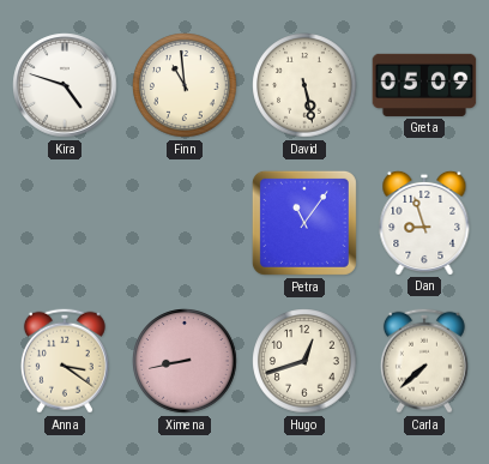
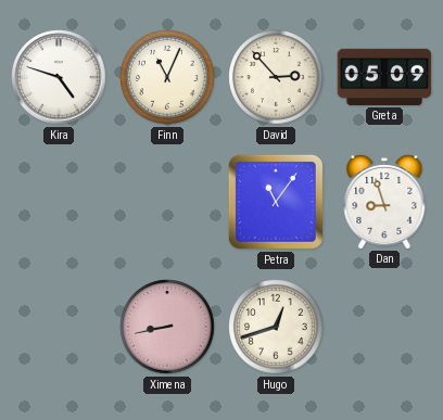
Finn: 10:59 -> 11:04 (167, 77)
David: 5:28 -> 2:53 (276, 77)
Anna: 3:21 -> none (65, 361)
Carla: 7:38 -> none (424, 361)
